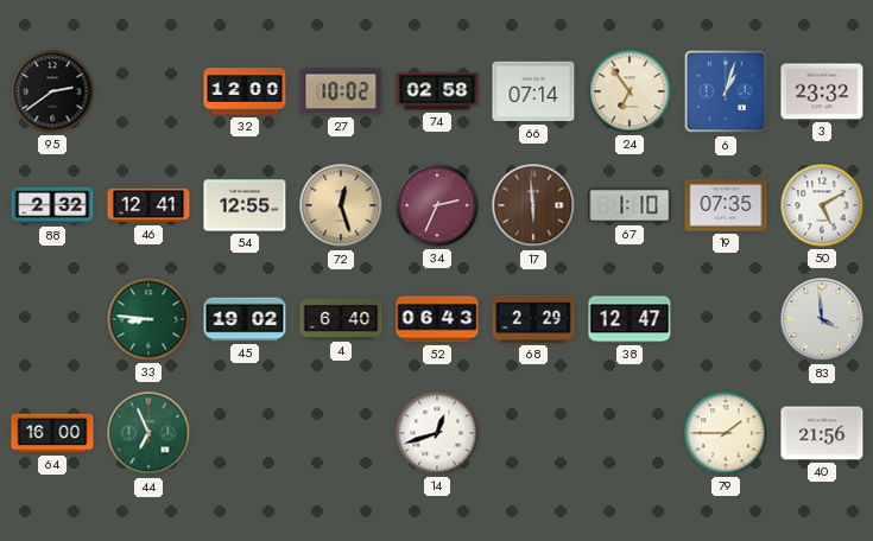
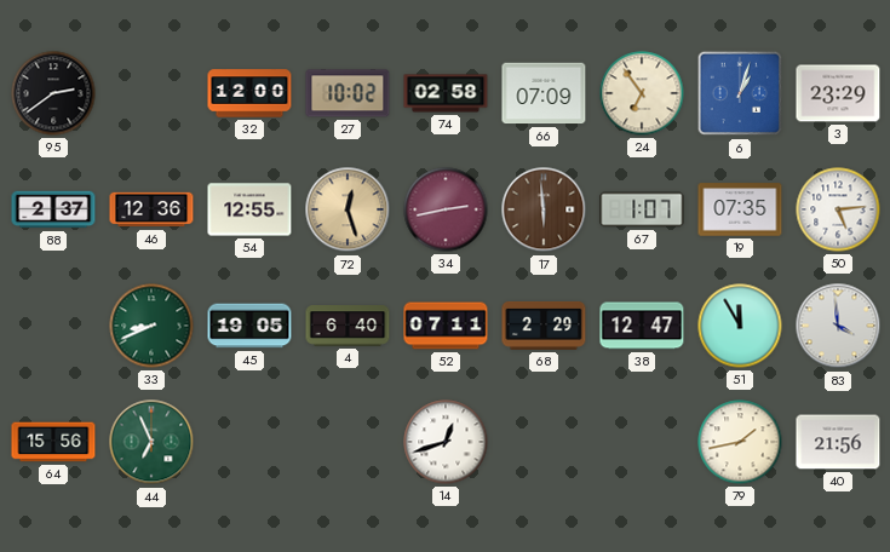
66: 07:14 -> 07:09 (544, 93)
3: 23:32 -> 23:29 (838, 93)
88: 2:32 -> 2:37 (53, 209)
46: 12:41 -> 12:36 (151, 209)
34: 2:34 -> 2:43 (446, 209)
67: 1:10 -> 1:07 (642, 209)
50: 5:10 -> 5:14 (838, 209)
33: 8:46 -> 8:41 (151, 326)
45: 19:02 -> 19:05 (249, 326)
52: 06:43 -> 07:11 (446, 326)
51: none -> 11:55 (740, 326)
64: 16:00 -> 15:56 (53, 442)
79: 1:45 -> 1:43 (740, 442)
